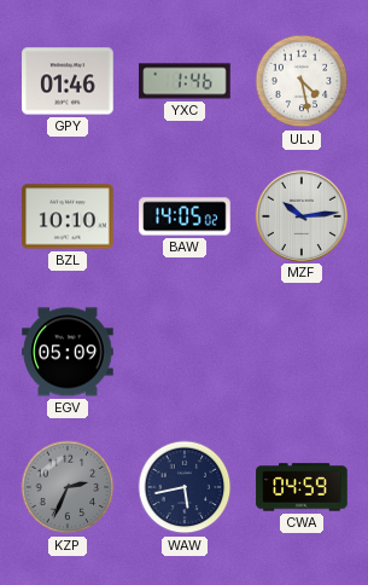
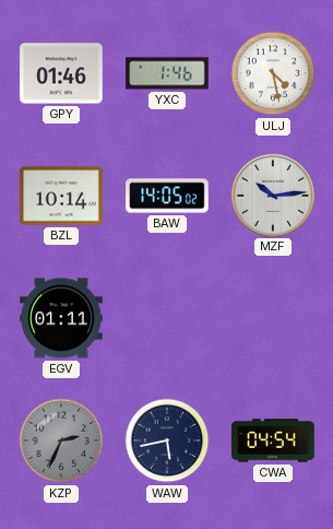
BZL: 10:10 -> 10:14 (61, 196)
EGV: 05:09 -> 01:11 (61, 318)
CWA: 04:59 -> 04:54 (273, 440)
